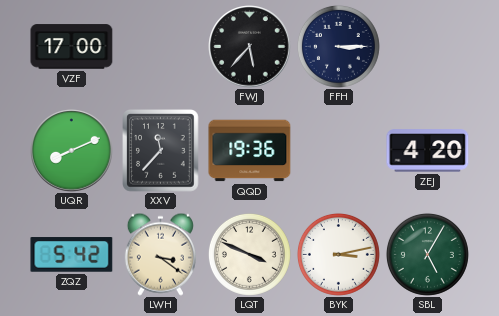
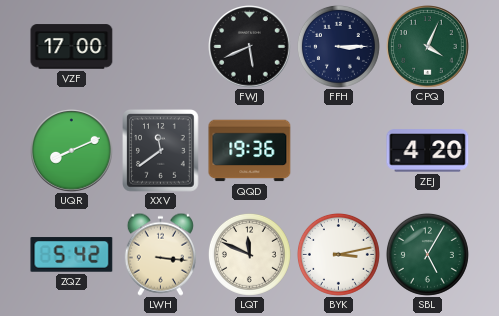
FWJ: 5:37 -> 5:41 (250, 47)
CPQ: none -> 4:04 (428, 47)
XXV: 11:37 -> 11:39 (161, 151)
LWH: 3:21 -> 3:16 (160, 254)
LQT: 3:49 -> 11:49 (249, 254)
